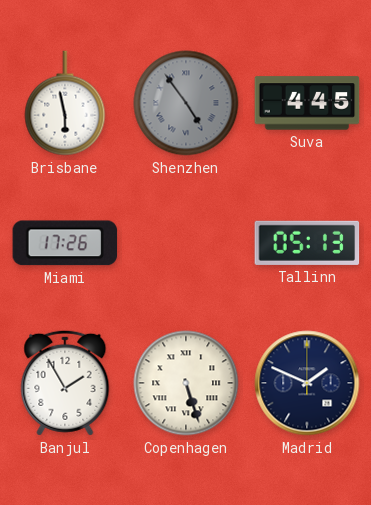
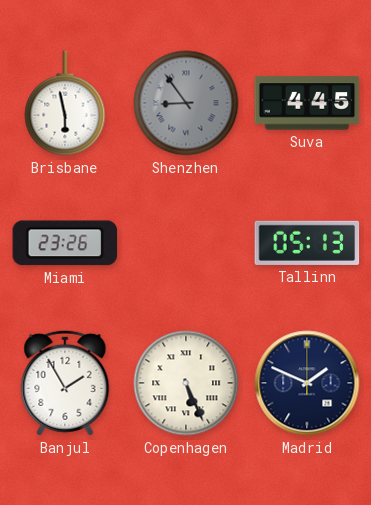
Shenzhen: 4:54 -> 8:54 (186, 103)
Miami: 17:26 -> 23:26 (65, 243)
Copenhagen: 5:27 -> 5:26 (186, 383)
